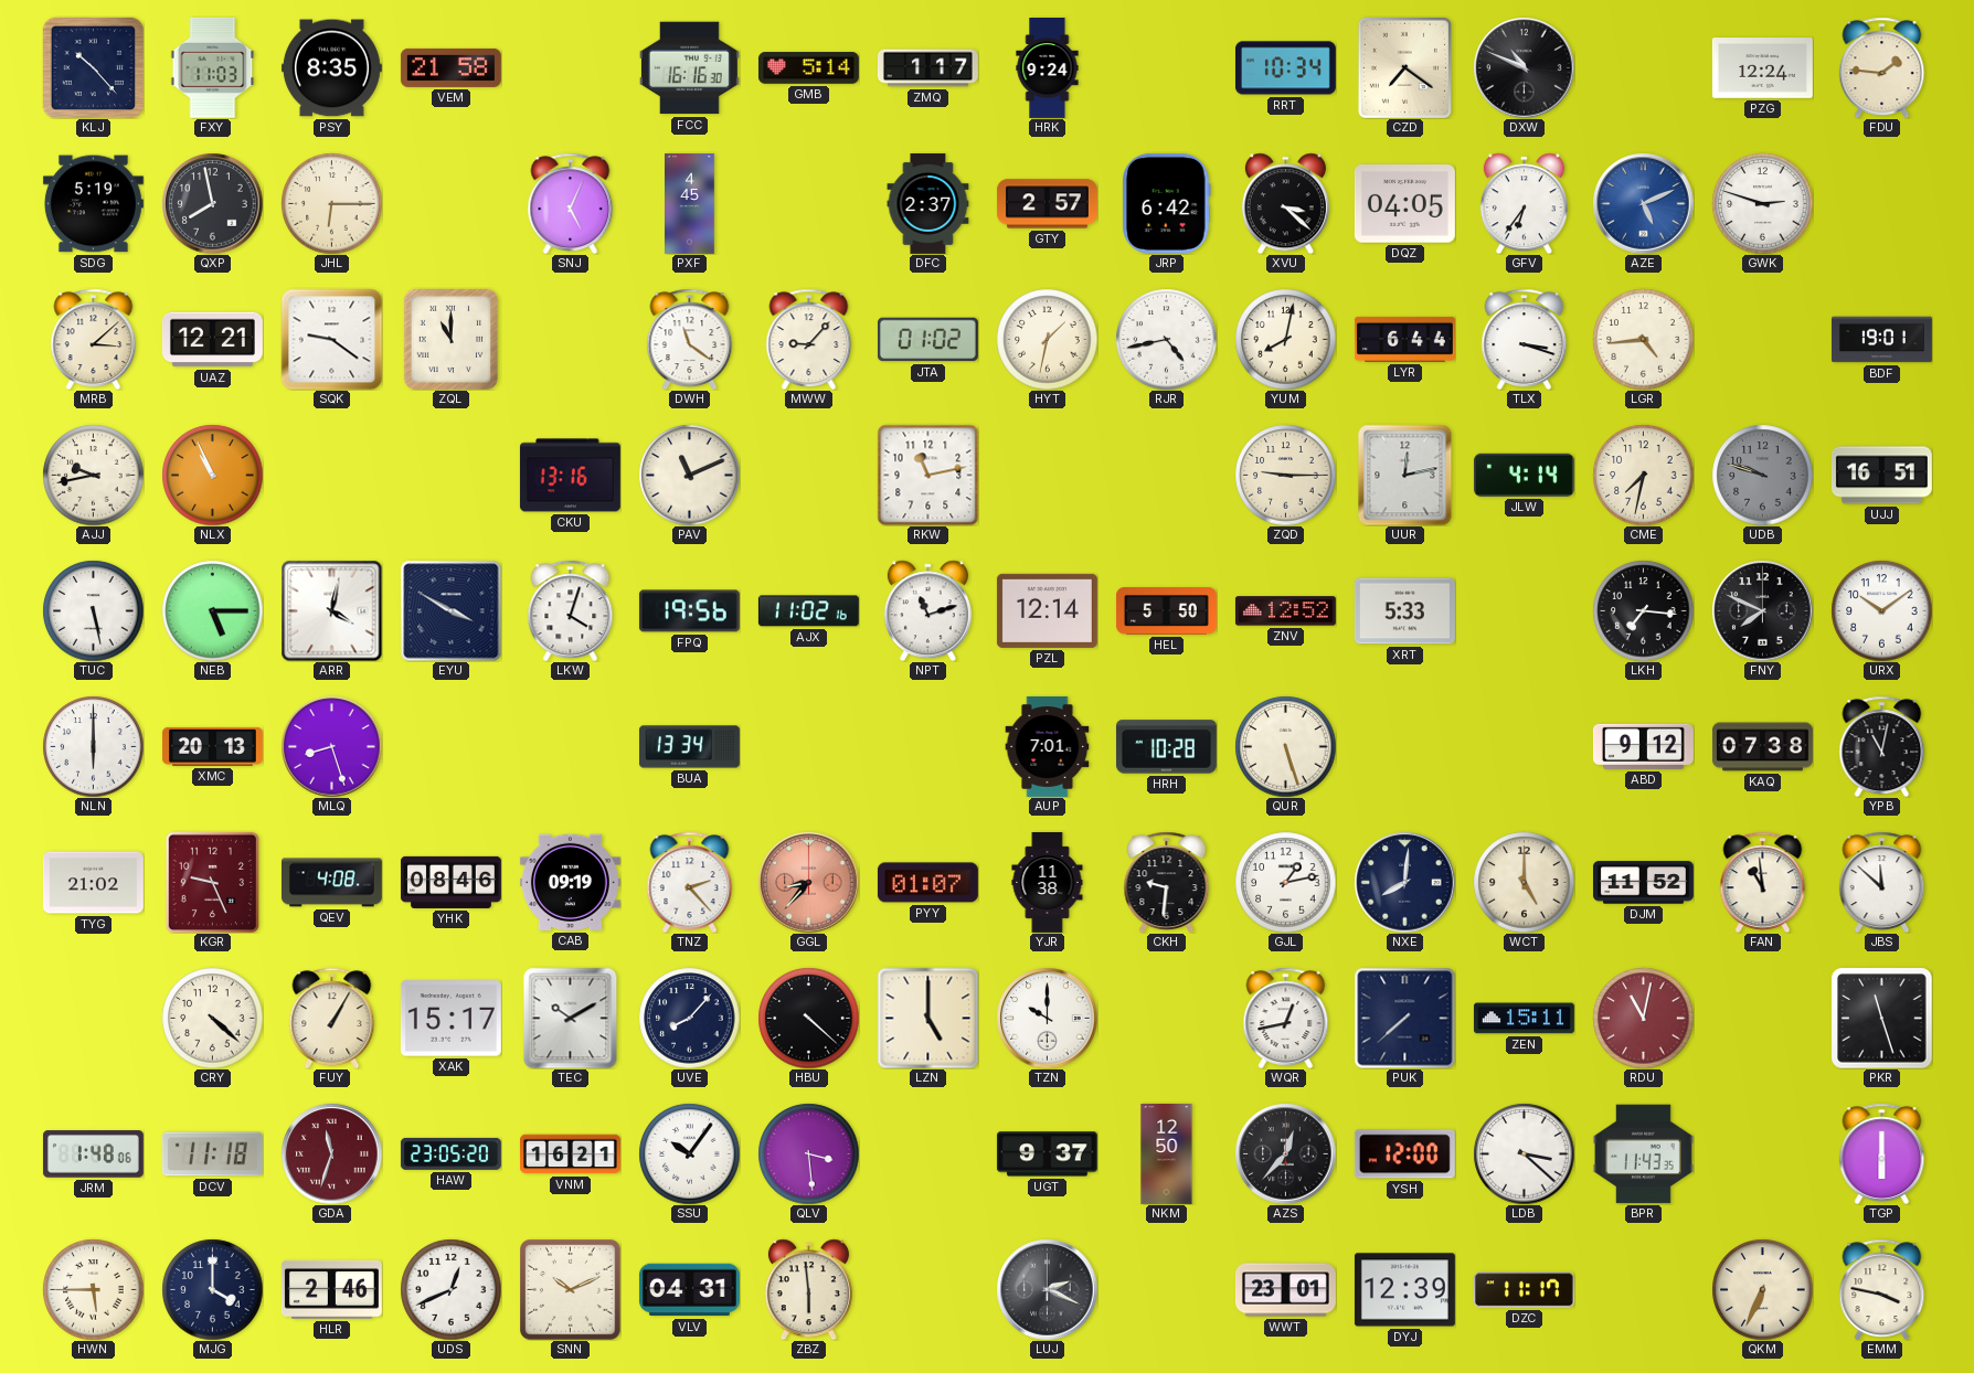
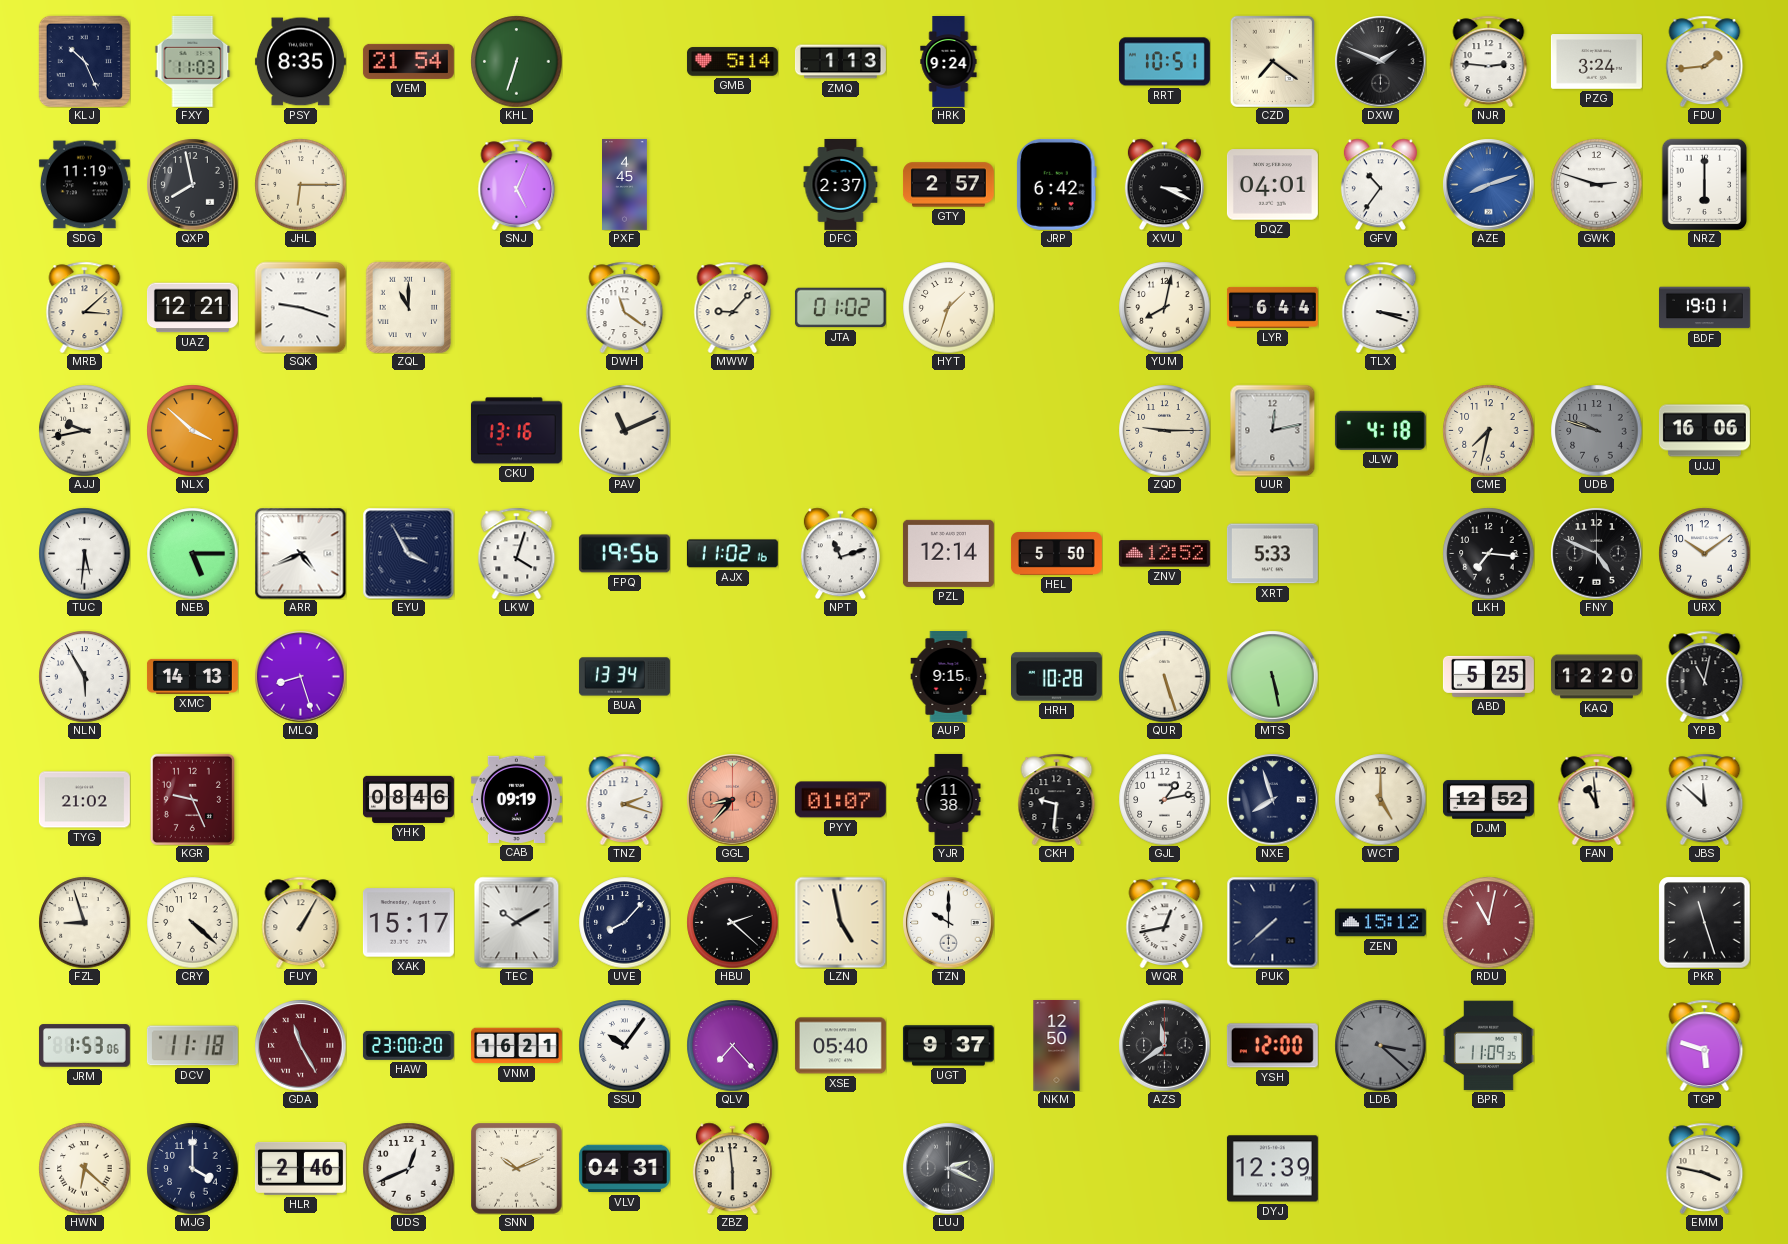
KLJ: 10:23 -> 10:26 (84, 61)
VEM: 21:58 -> 21:54 (408, 61)
KHL: none -> 6:33 (516, 61)
FCC: 16:16 -> none (689, 68)
ZMQ: 1:17 -> 1:13 (840, 62)
RRT: 10:34 -> 10:51 (1164, 62)
DXW: 10:49 -> 1:49 (1380, 61)
NJR: none -> 2:46 (1489, 61)
PZG: 12:24 -> 3:24 (1596, 62)
FDU: 1:46 -> 1:44 (1705, 61)
SDG: 5:19 -> 11:19 (84, 185)
XVU: 3:22 -> 3:19 (1164, 184)
DQZ: 04:05 -> 04:01 (1272, 185)
GFV: 6:36 -> 10:36 (1380, 184)
AZE: 5:11 -> 8:12 (1488, 184)
NRZ: none -> 6:00 (1705, 184)
SQK: 9:21 -> 9:18 (300, 307)
HYT: 1:32 -> 1:33 (948, 307)
RJR: 4:43 -> none (1166, 339)
LGR: 4:44 -> none (1643, 339)
NLX: 10:56 -> 3:52 (192, 430)
RKW: 11:13 -> none (927, 475)
JLW: 4:14 -> 4:18 (1380, 430)
UJJ: 16:51 -> 16:06 (1704, 431)
TUC: 5:28 -> 5:31 (84, 553)
ARR: 4:02 -> 4:41 (300, 553)
EYU: 3:50 -> 3:55 (408, 553)
FNY: 7:49 -> 4:49 (1596, 553)
NLN: 6:00 -> 5:55 (84, 676)
XMC: 20:13 -> 14:13 (192, 676)
AUP: 7:01 -> 9:15 (949, 676)
MTS: none -> 5:28 (1272, 676)
ABD: 9:12 -> 5:25 (1488, 676)
KAQ: 07:38 -> 12:20 (1596, 677)
QEV: 4:08 -> none (331, 883)
TNZ: 2:23 -> 2:18 (625, 799)
NXE: 8:01 -> 7:57 (1272, 799)
DJM: 11:52 -> 12:52 (1488, 800)
FZL: none -> 8:57 (84, 922)
HBU: 4:22 -> 2:22 (732, 922)
LZN: 5:00 -> 4:58 (840, 922)
ZEN: 15:11 -> 15:12 (1380, 923)
JRM: 1:48 -> 1:53 (84, 1046)
GDA: 11:33 -> 11:25 (300, 1045)
HAW: 23:05 -> 23:00 (408, 1045)
QLV: 3:29 -> 7:23 (732, 1045)
XSE: none -> 05:40 (840, 1046)
AZS: 12:37 -> 11:39 (1164, 1045)
LDB dial: white -> grey (1380, 1045)
BPR: 11:43 -> 11:09 (1488, 1046)
TGP: 6:00 -> 5:48 (1705, 1045)
HWN: 5:45 -> 6:22 (84, 1168)
WWT: 23:01 -> none (1285, 1290)
DZC: 11:17 -> none (1524, 1290)
QKM: 6:34 -> none (1762, 1289)
